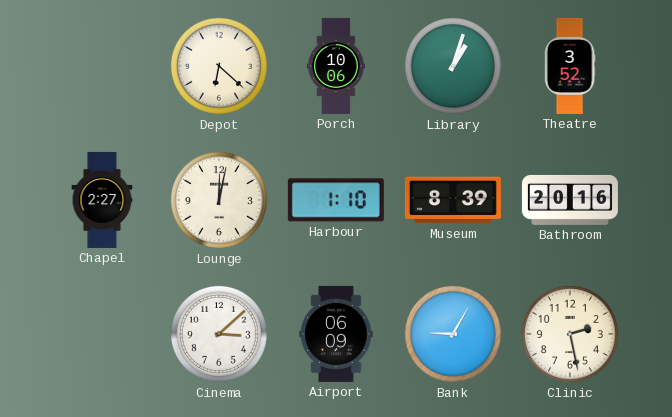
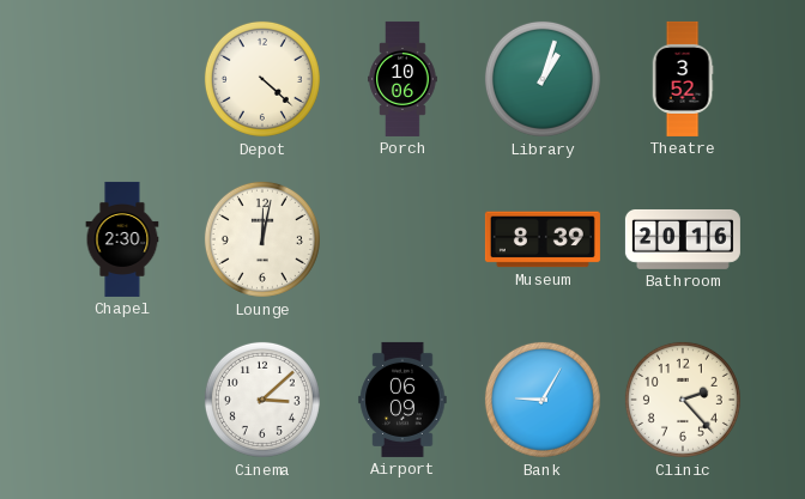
Depot: 6:22 -> 4:22 (262, 79)
Chapel: 2:27 -> 2:30 (122, 239)
Harbour: 1:10 -> none (336, 200)
Clinic: 2:28 -> 2:23 (683, 400)
